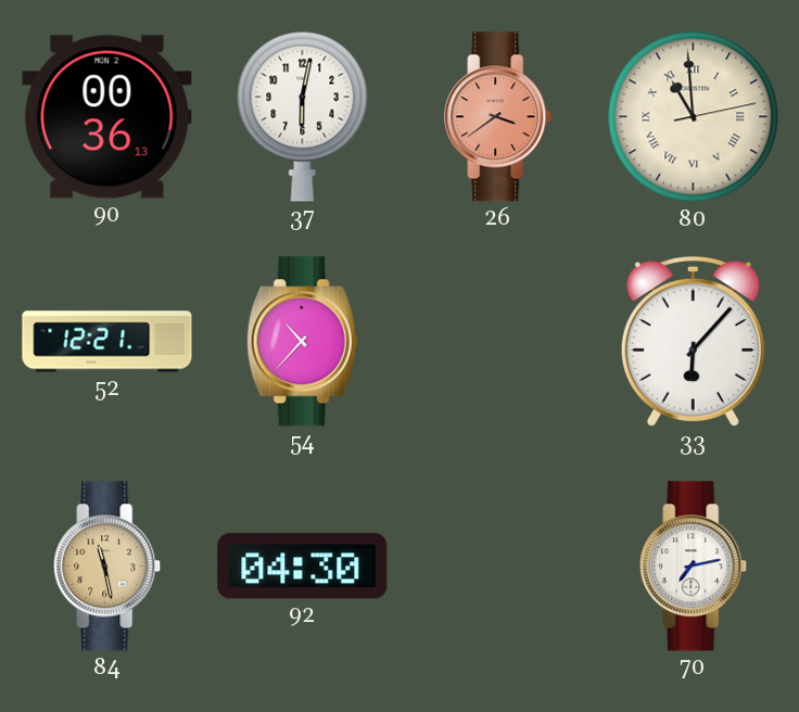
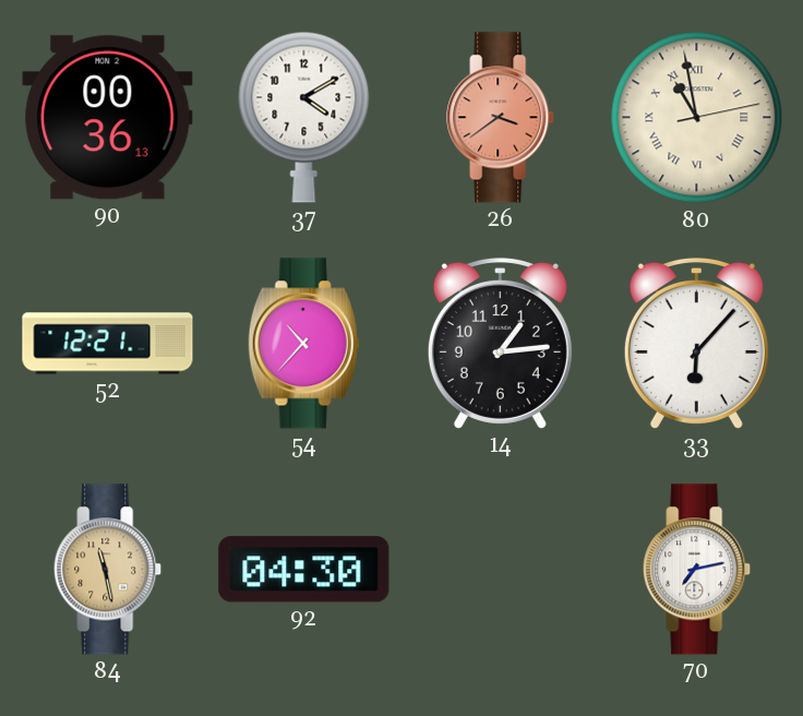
37: 6:02 -> 4:10 (304, 117)
80: 10:59 -> 10:58 (697, 118)
14: none -> 1:14 (500, 343)
